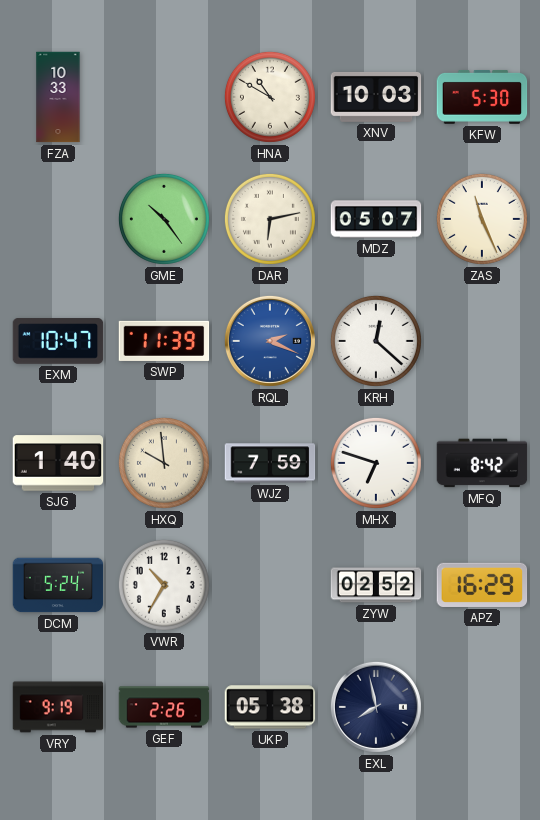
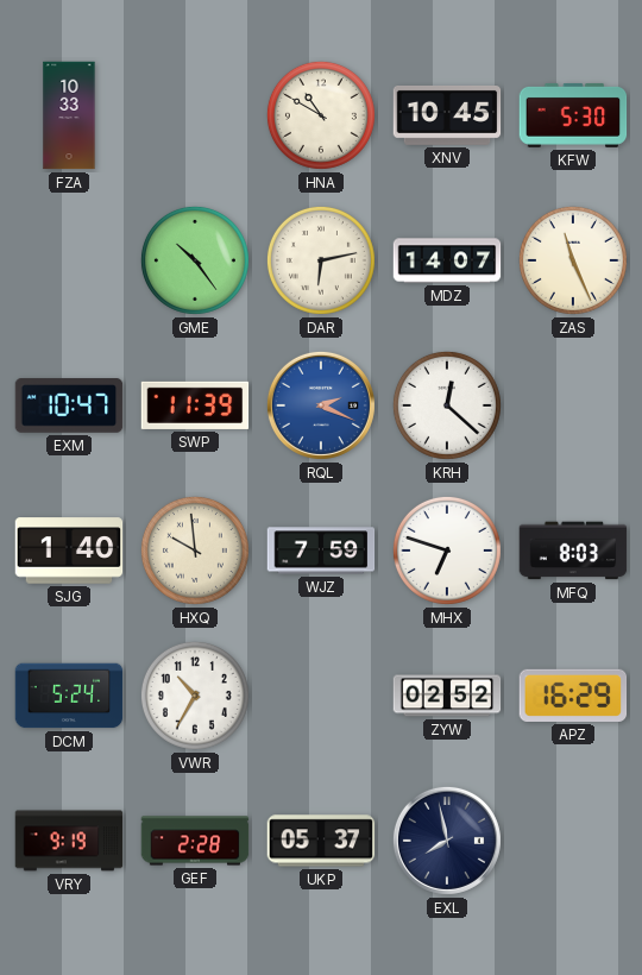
XNV: 10:03 -> 10:45 (447, 115)
MDZ: 05:07 -> 14:07 (447, 260)
MFQ: 8:42 -> 8:03 (573, 551)
GEF: 2:26 -> 2:28 (195, 841)
UKP: 05:38 -> 05:37 (321, 841)
